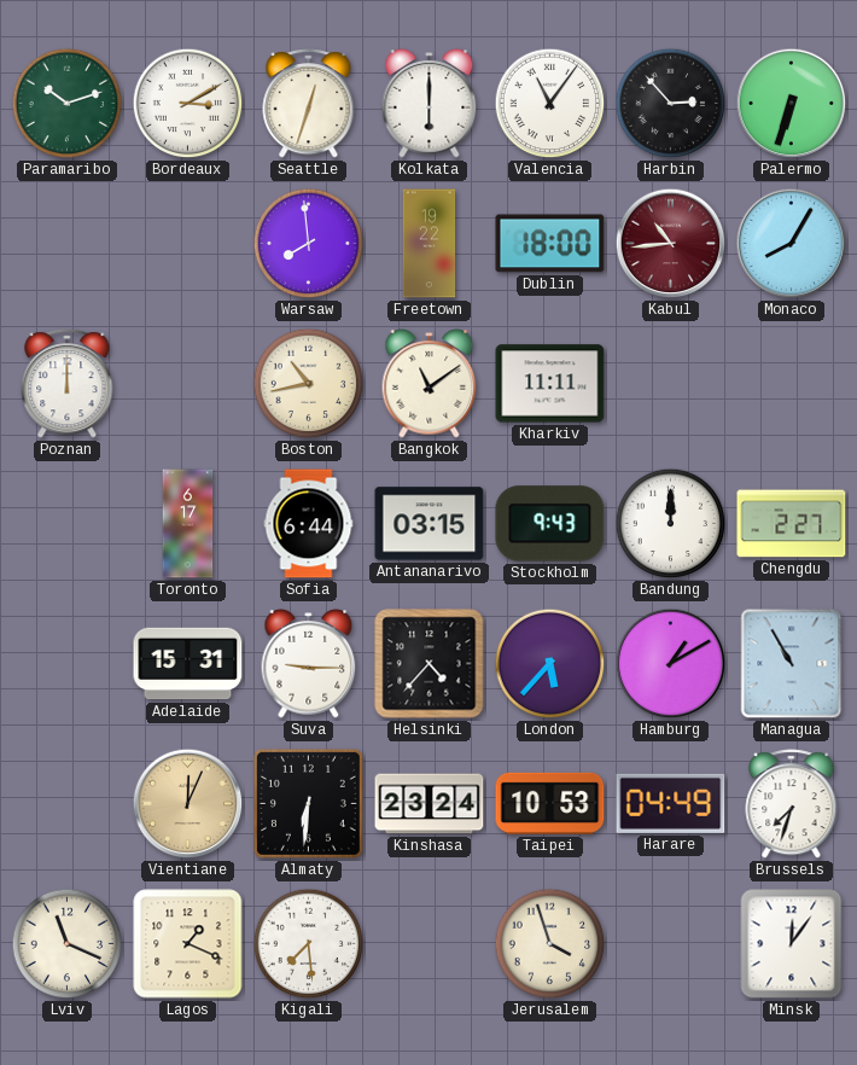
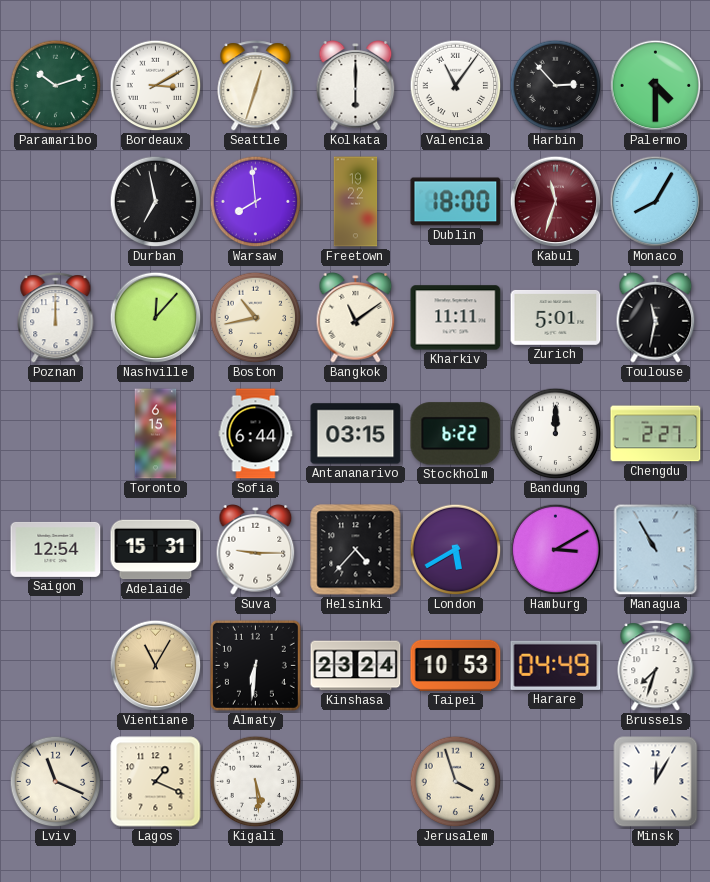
Palermo: 6:33 -> 4:30 (656, 86)
Durban: none -> 6:58 (156, 202)
Kabul: 10:44 -> 11:33 (556, 202)
Nashville: none -> 12:07 (156, 318)
Zurich: none -> 5:01 (556, 317)
Toulouse: none -> 11:32 (656, 318)
Toronto: 6:17 -> 6:15 (156, 434)
Stockholm: 9:43 -> 6:22 (456, 434)
Saigon: none -> 12:54 (56, 549)
London: 5:37 -> 5:40 (456, 550)
Hamburg: 1:10 -> 3:10 (556, 550)
Vientiane: 12:04 -> 11:05 (156, 666)
Kigali: 7:29 -> 5:29 (256, 782)
Minsk: 12:06 -> 12:05 (656, 782)
